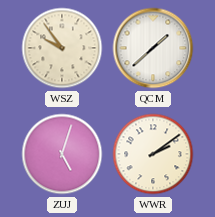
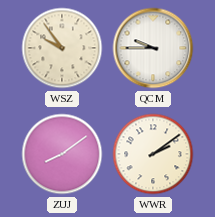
QCM: 1:38 -> 9:45 (153, 48)
ZUJ: 5:03 -> 8:09 (62, 154)
